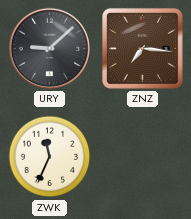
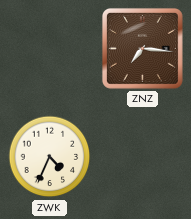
URY: 9:08 -> none (49, 48)
ZWK: 11:34 -> 4:34 (50, 157)
